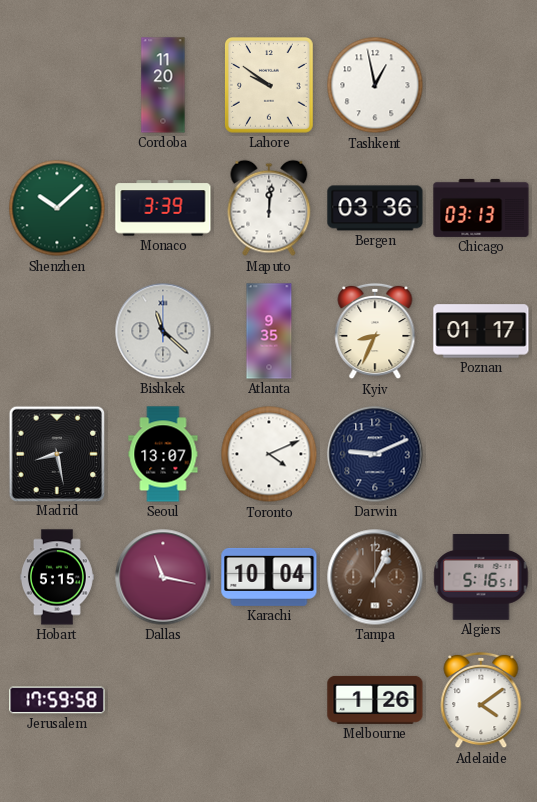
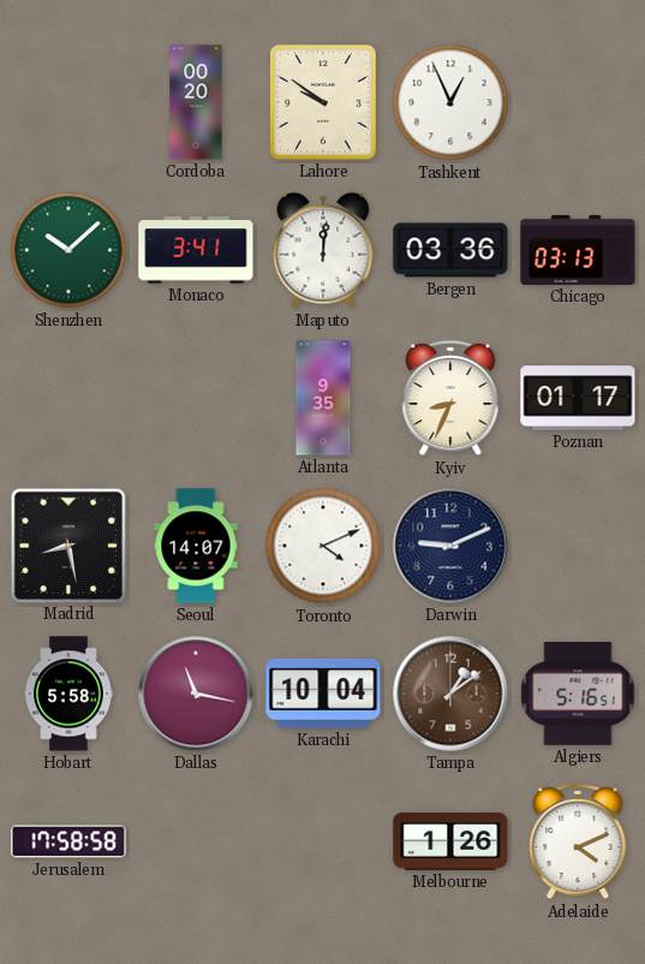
Cordoba: 11:20 -> 00:20 (196, 102)
Tashkent: 12:58 -> 12:56 (450, 102)
Monaco: 3:39 -> 3:41 (196, 250)
Bishkek: 11:22 -> none (163, 331)
Seoul: 13:07 -> 14:07 (196, 546)
Hobart: 5:15 -> 5:58 (68, 694)
Tampa: 1:04 -> 1:09 (450, 694)
Jerusalem: 17:59 -> 17:58 (68, 841)
Adelaide: 4:09 -> 4:11 (578, 841)
